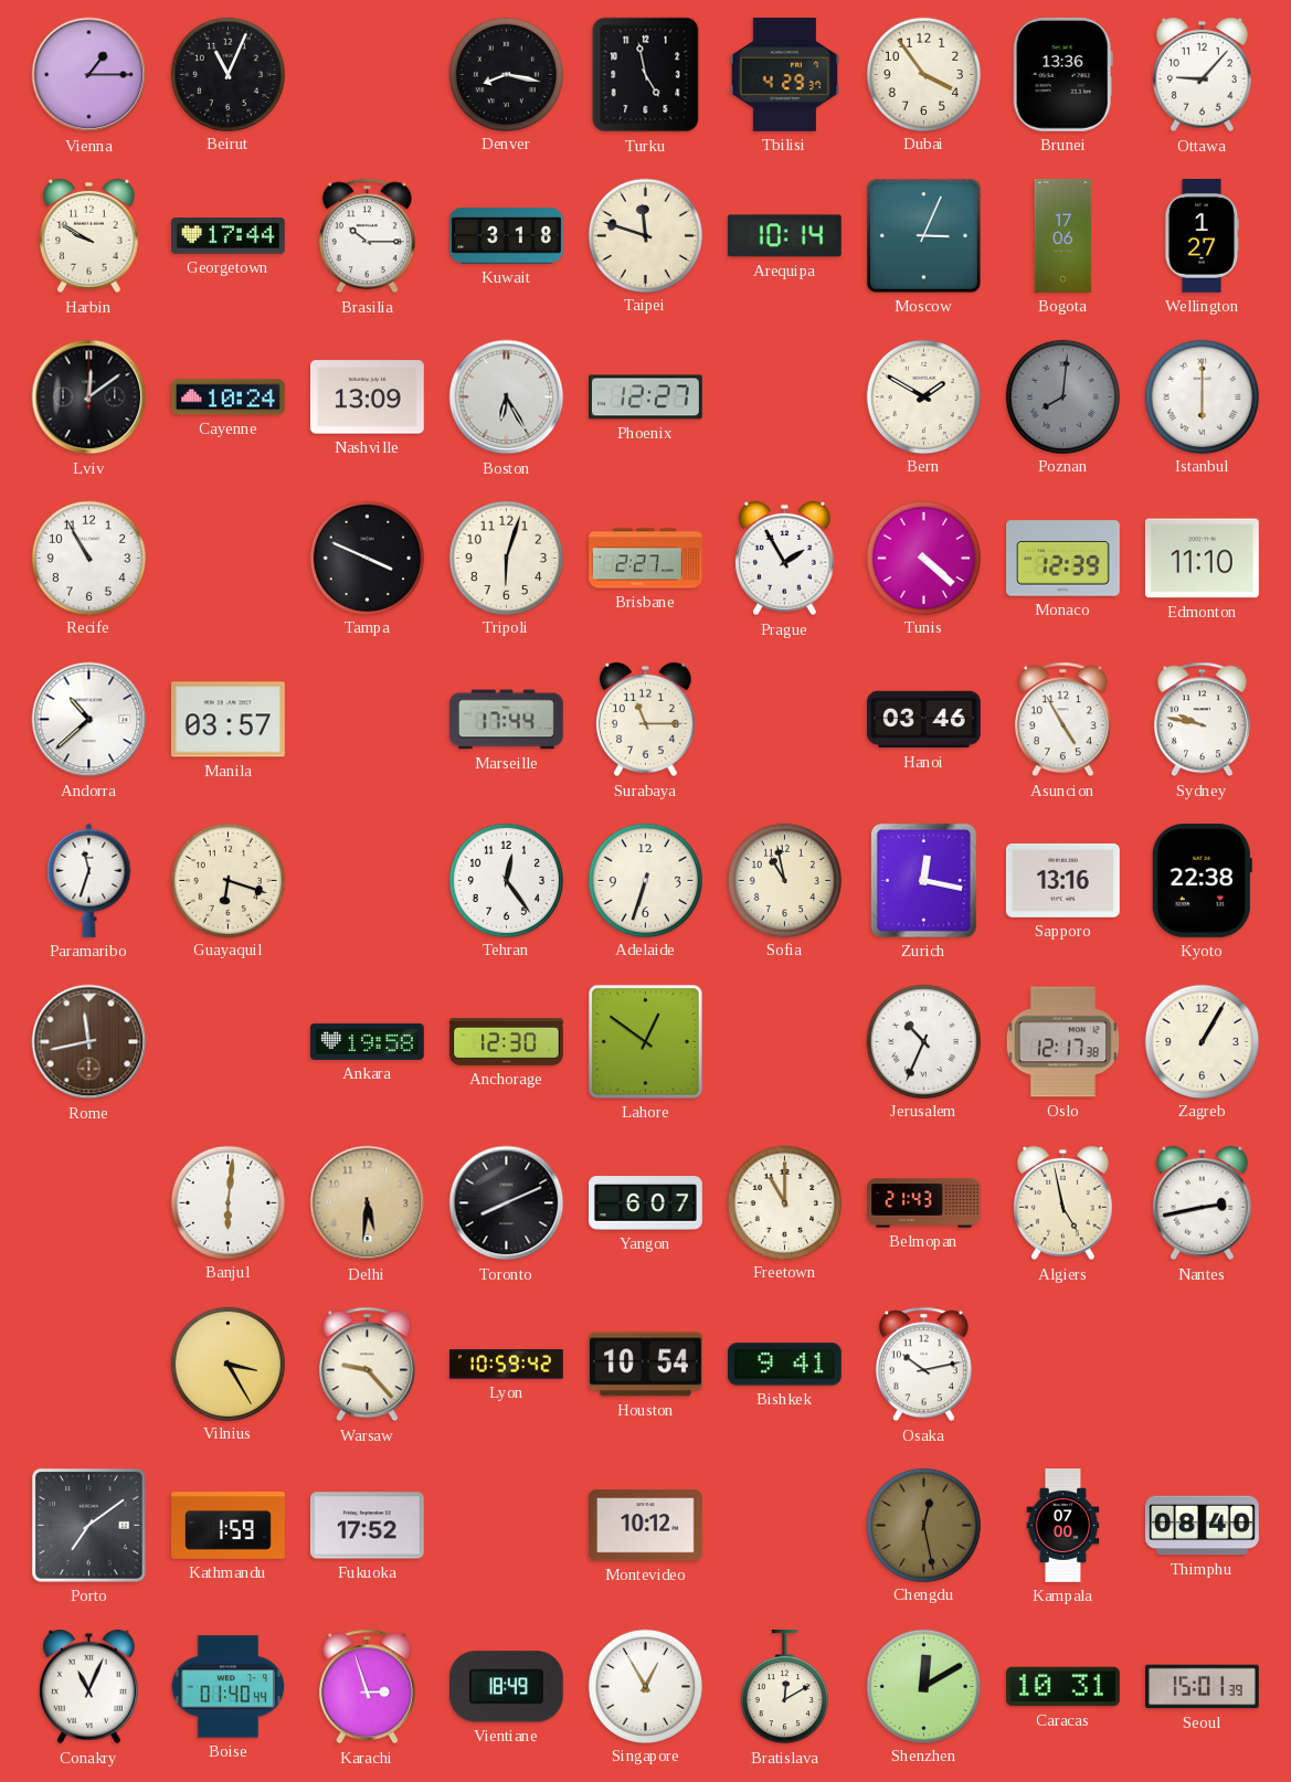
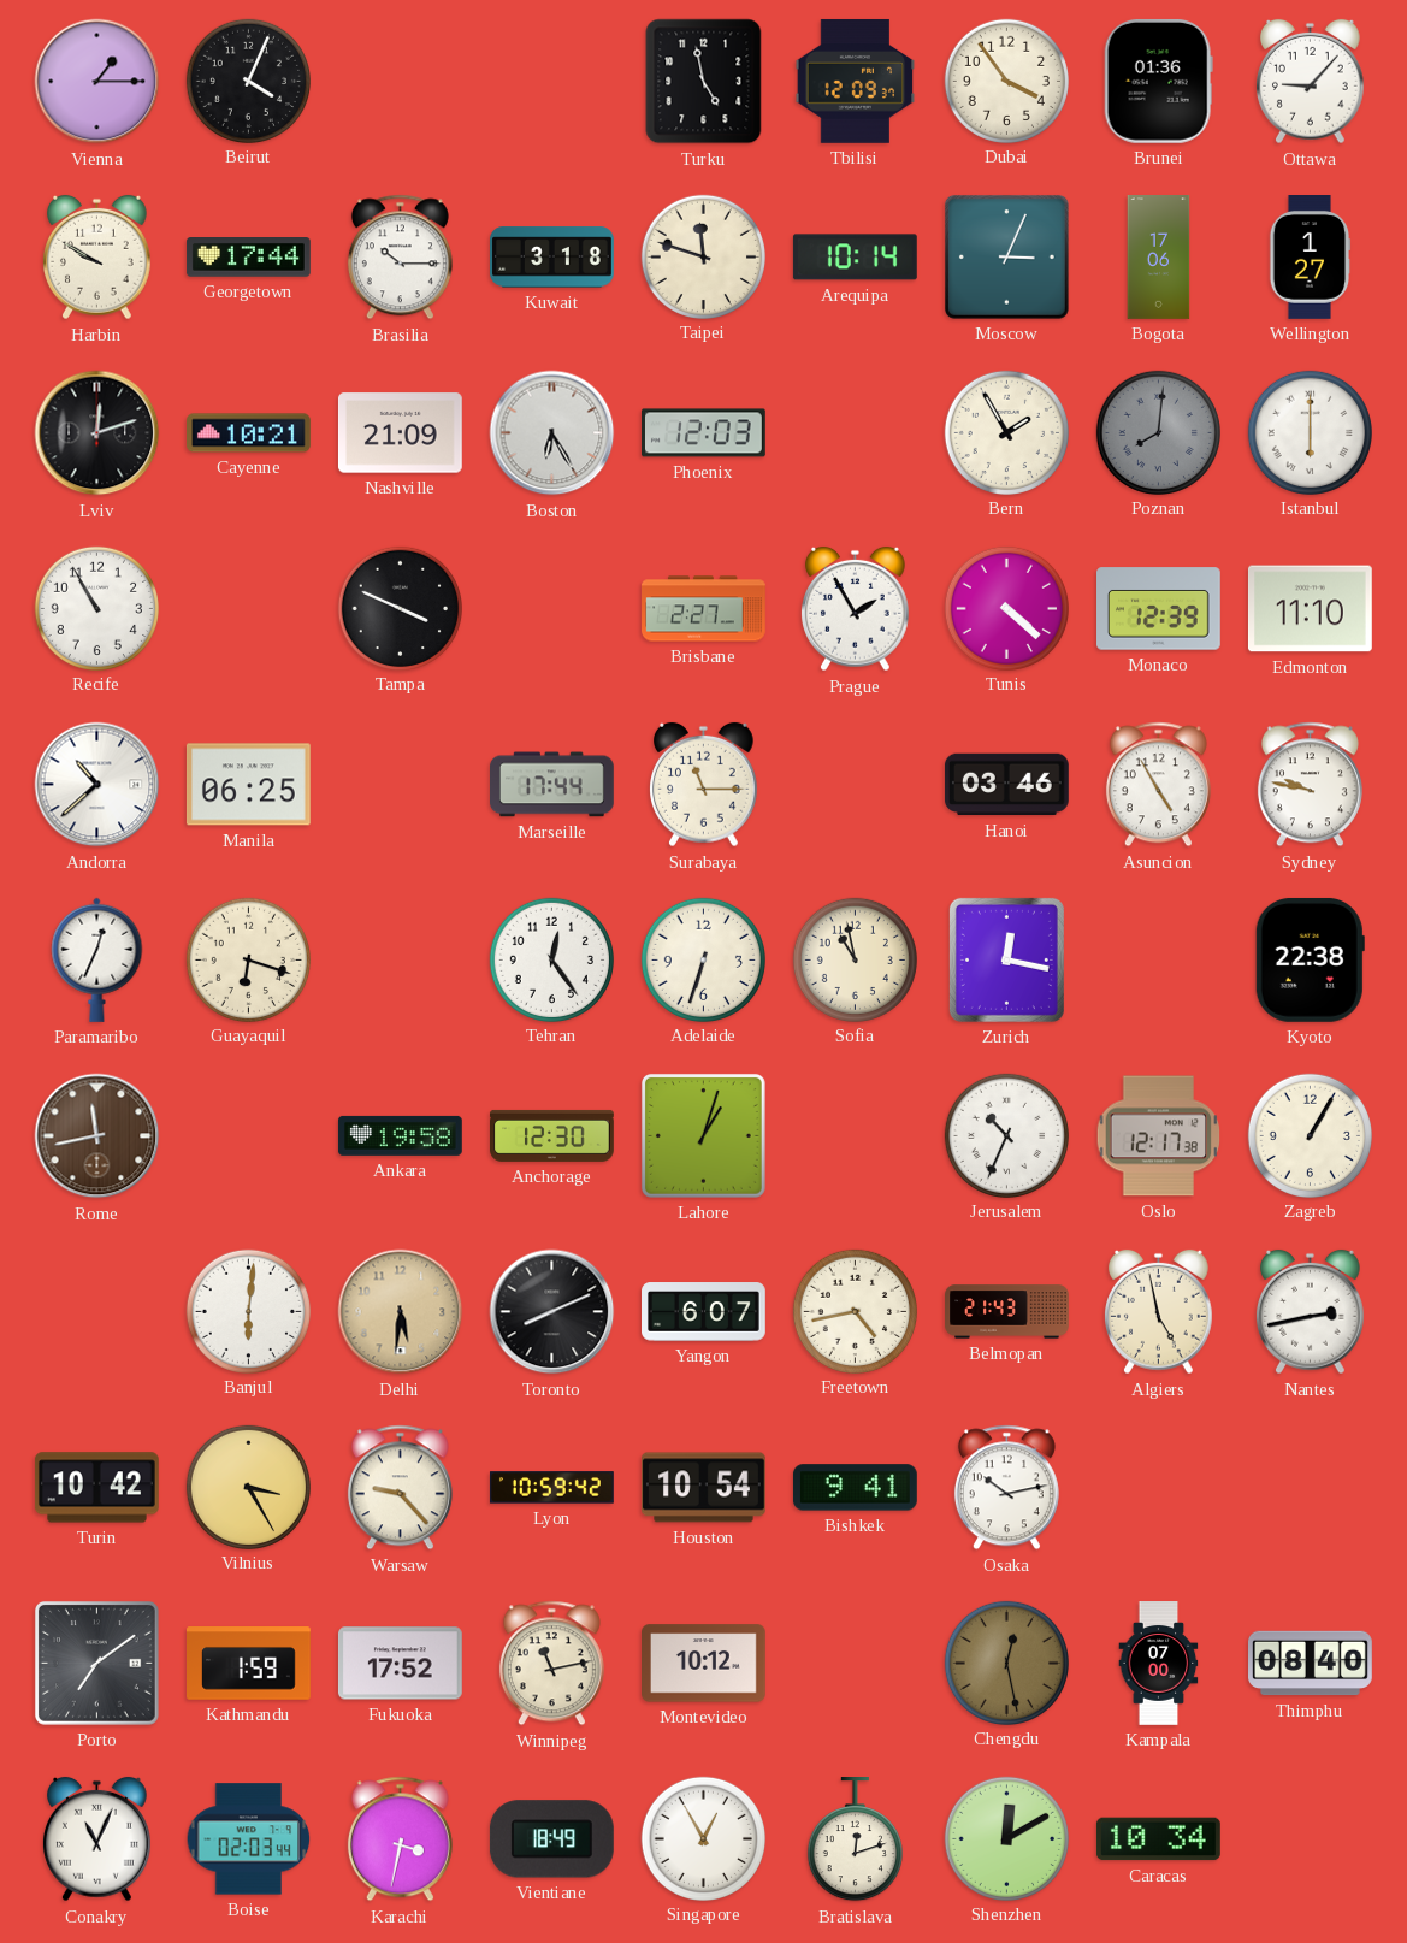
Beirut: 11:04 -> 4:04 (248, 81)
Denver: 8:17 -> none (506, 74)
Tbilisi: 4:29 -> 12:09 (856, 81)
Brunei: 13:36 -> 01:36 (1158, 81)
Lviv: 12:09 -> 12:12 (97, 433)
Cayenne: 10:24 -> 10:21 (249, 433)
Nashville: 13:09 -> 21:09 (400, 433)
Phoenix: 12:27 -> 12:03 (704, 433)
Bern: 1:50 -> 1:55 (1006, 432)
Tripoli: 6:03 -> none (506, 558)
Manila: 03:57 -> 06:25 (248, 785)
Paramaribo: 11:33 -> 12:34 (97, 959)
Sapporo: 13:16 -> none (1062, 881)
Lahore: 12:51 -> 1:03 (703, 1135)
Freetown: 11:00 -> 4:43 (855, 1311)
Turin: none -> 10:42 (96, 1488)
Winnipeg: none -> 11:13 (551, 1664)
Boise: 01:40 -> 02:03 (249, 1839)
Karachi: 2:57 -> 3:32 (400, 1839)
Bratislava: 12:10 -> 12:12 (855, 1841)
Caracas: 10:31 -> 10:34 (1158, 1839)
Seoul: 15:01 -> none (1203, 1687)
